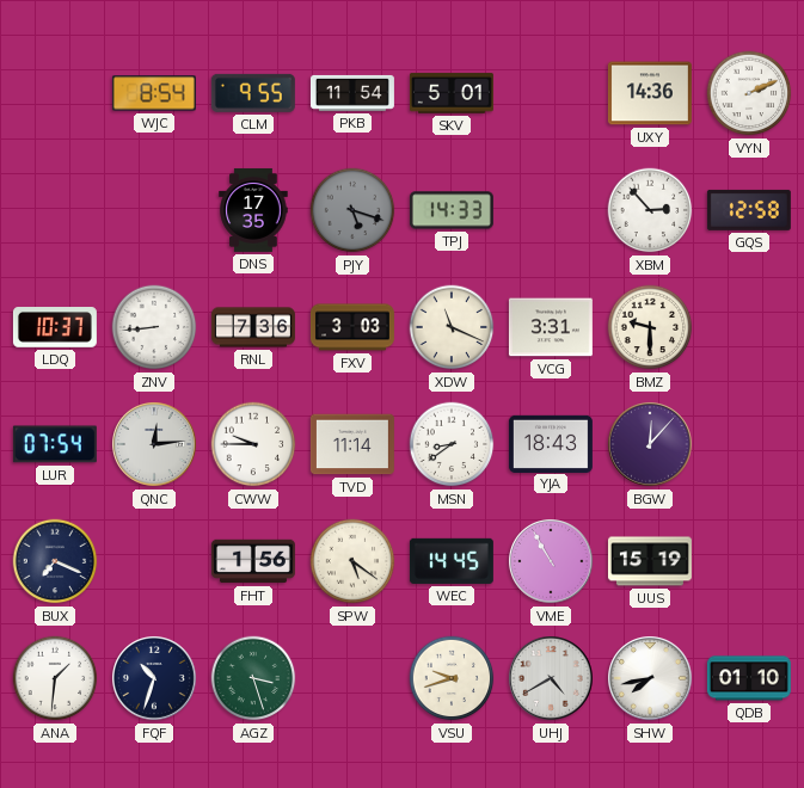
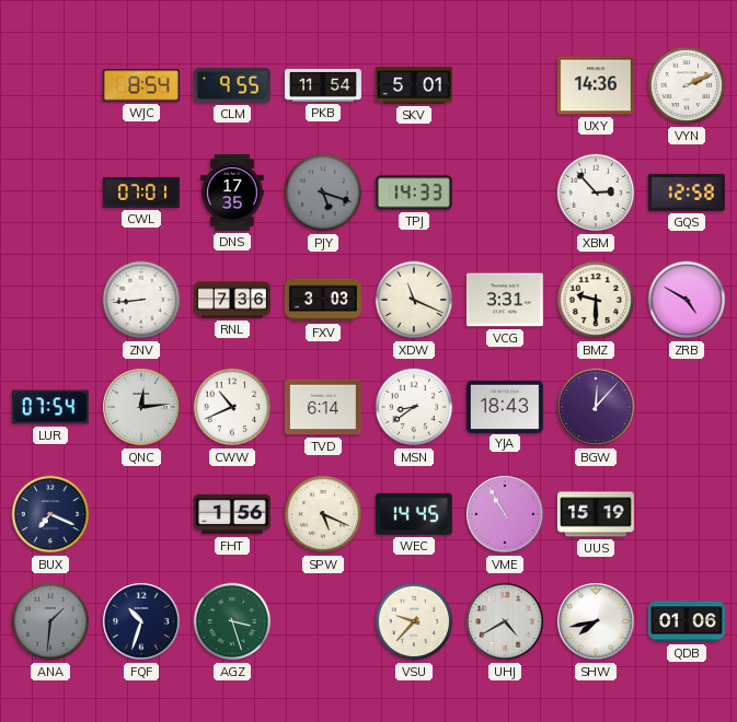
CWL: none -> 07:01 (141, 193)
LDQ: 10:37 -> none (55, 328)
ZRB: none -> 4:50 (687, 300)
CWW: 9:45 -> 10:41 (232, 407)
TVD: 11:14 -> 6:14 (323, 407)
SPW: 5:21 -> 5:19 (323, 514)
ANA dial: white -> grey (50, 621)
VSU: 9:42 -> 9:37 (414, 621)
QDB: 01:10 -> 01:06 (687, 621)
